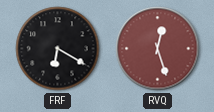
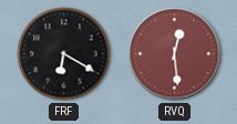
RVQ: 12:27 -> 12:29 (175, 54)
